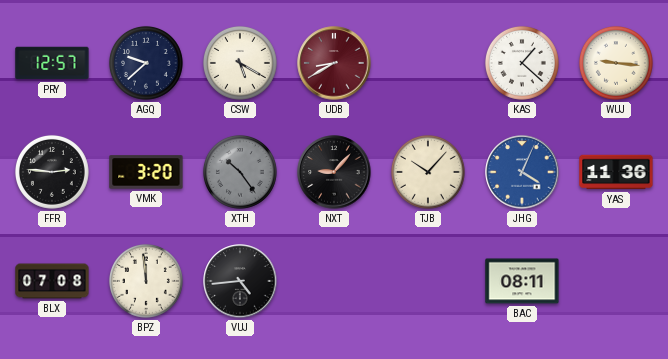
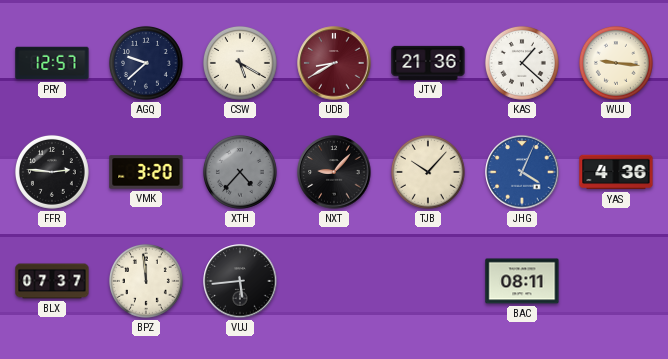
JTV: none -> 21:36 (428, 63)
XTH: 10:24 -> 4:37 (240, 172)
YAS: 11:36 -> 4:36 (616, 172)
BLX: 07:08 -> 07:37 (52, 281)
VUJ: 4:44 -> 5:44 (240, 281)
